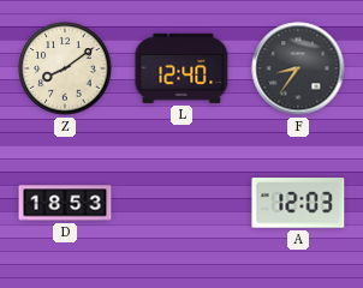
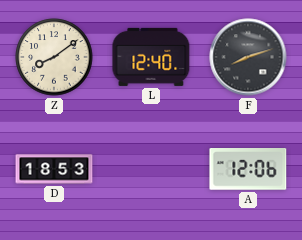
F: 8:36 -> 8:12 (248, 57)
A: 12:03 -> 12:06 (248, 170)
